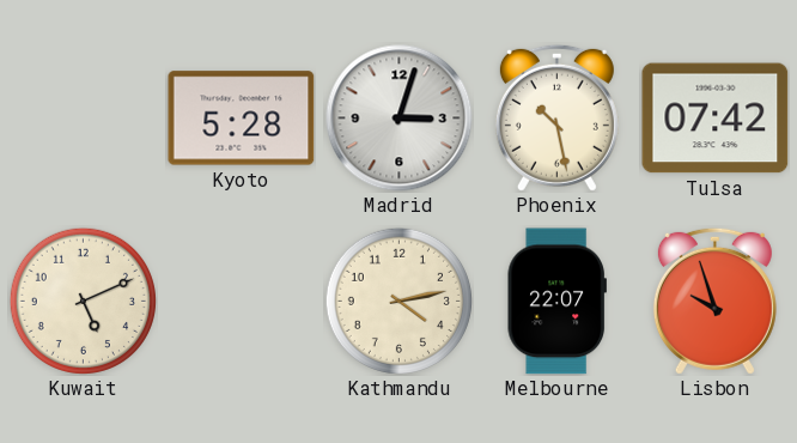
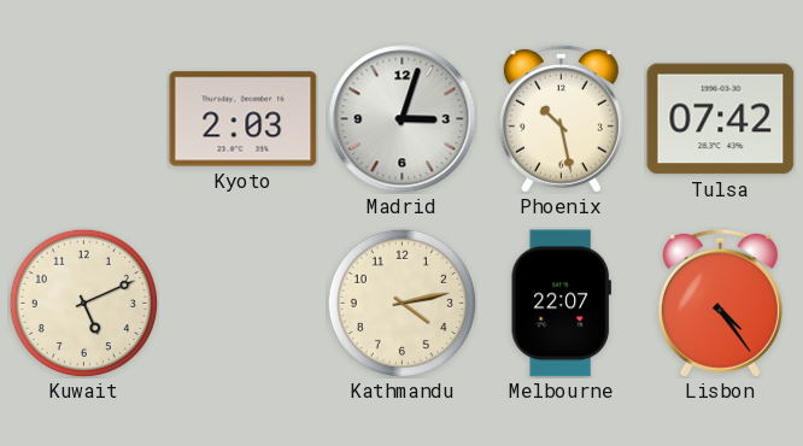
Kyoto: 5:28 -> 2:03 (244, 119)
Lisbon: 9:57 -> 4:24 (720, 303)
